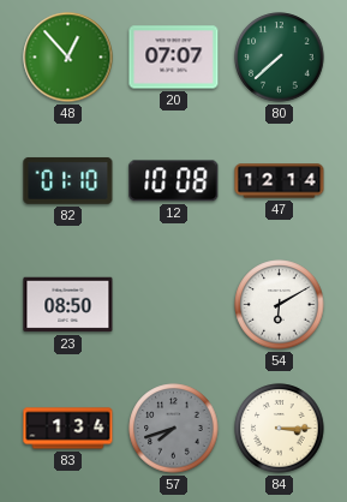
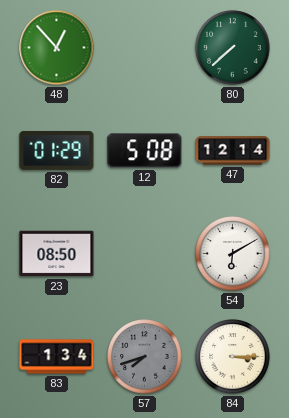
20: 07:07 -> none (174, 58)
82: 01:10 -> 01:29 (57, 150)
12: 10:08 -> 5:08 (145, 151)
